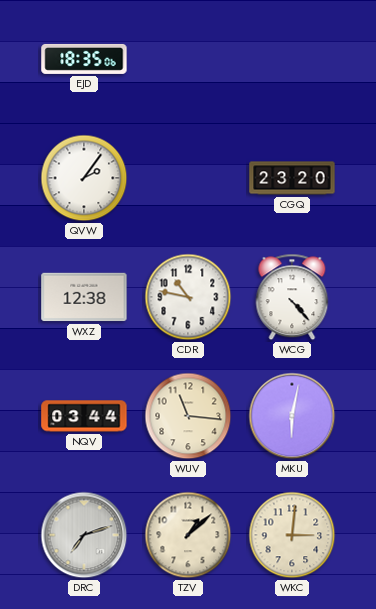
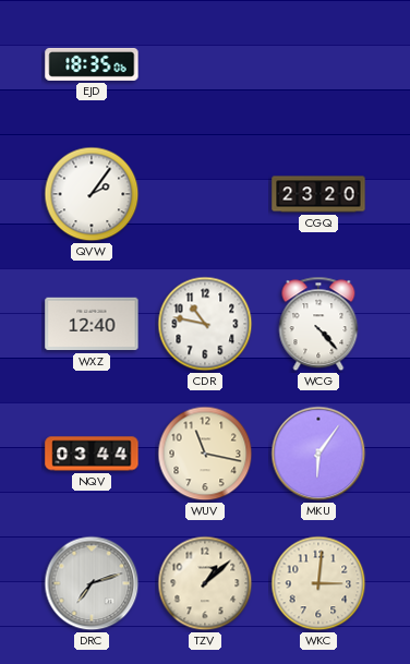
WXZ: 12:38 -> 12:40 (92, 324)
WUV: 11:16 -> 11:17 (205, 454)
MKU: 6:02 -> 6:06 (318, 454)
